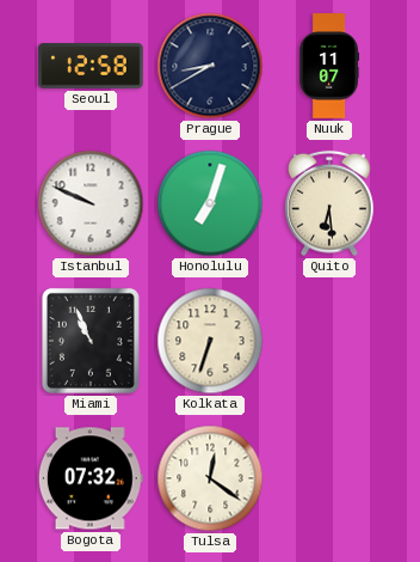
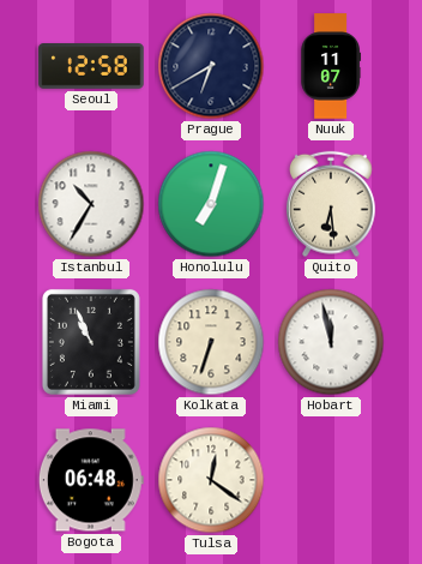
Prague: 8:40 -> 6:40 (211, 66)
Istanbul: 9:49 -> 10:35 (91, 204)
Hobart: none -> 11:58 (331, 342)
Bogota: 07:32 -> 06:48 (91, 480)
